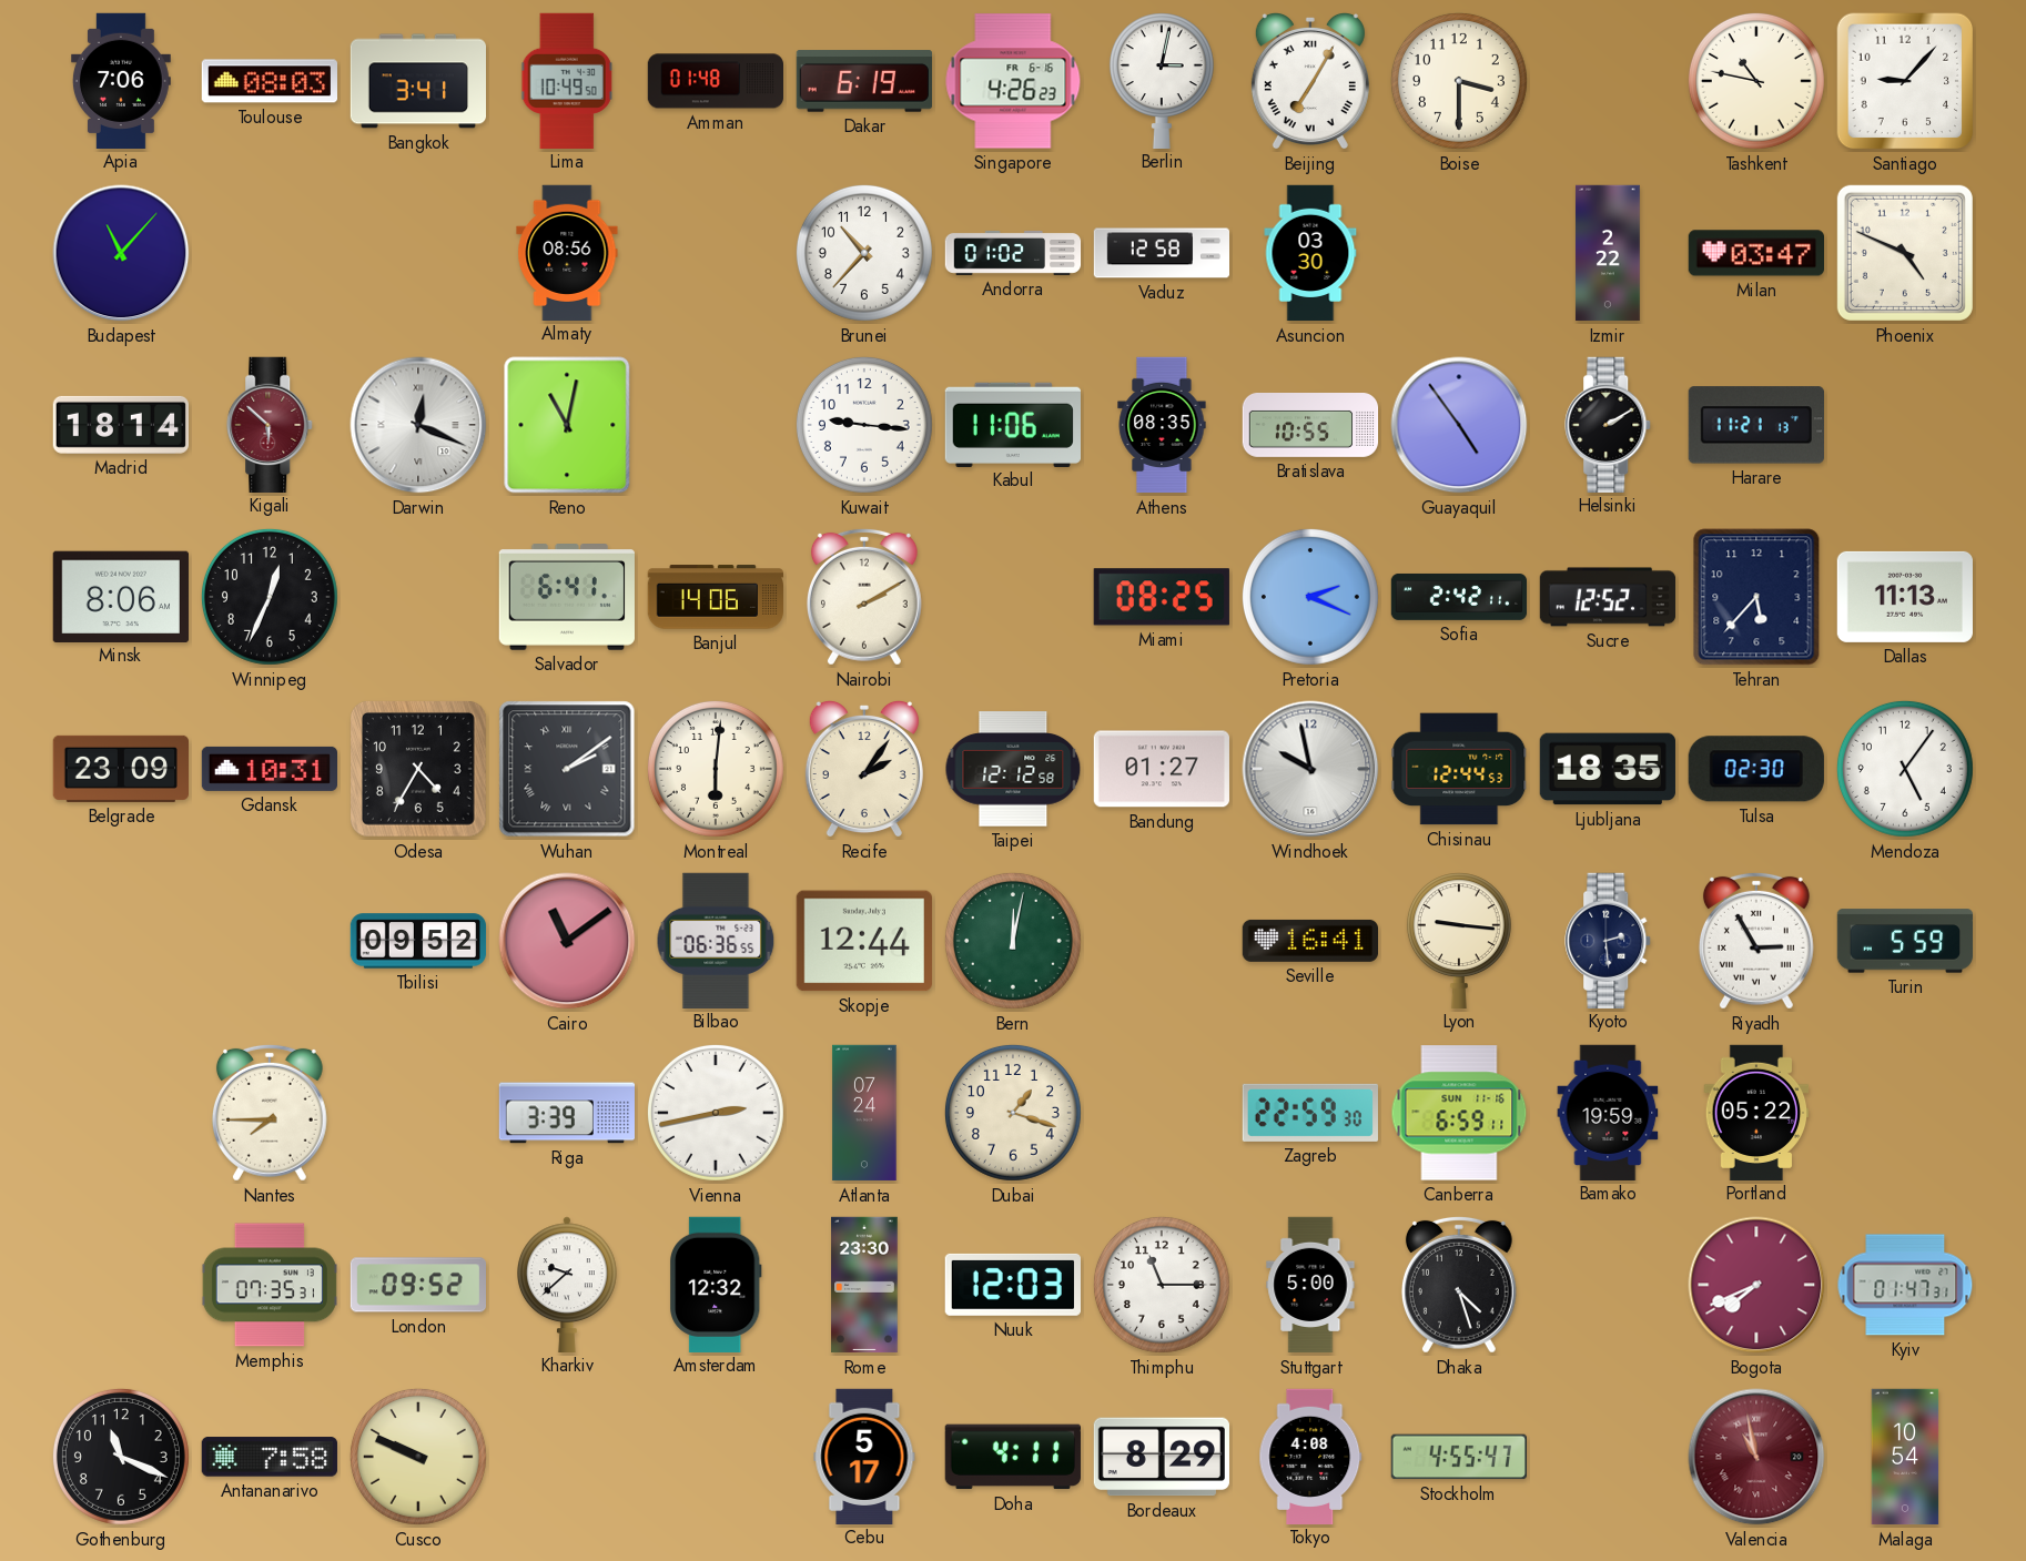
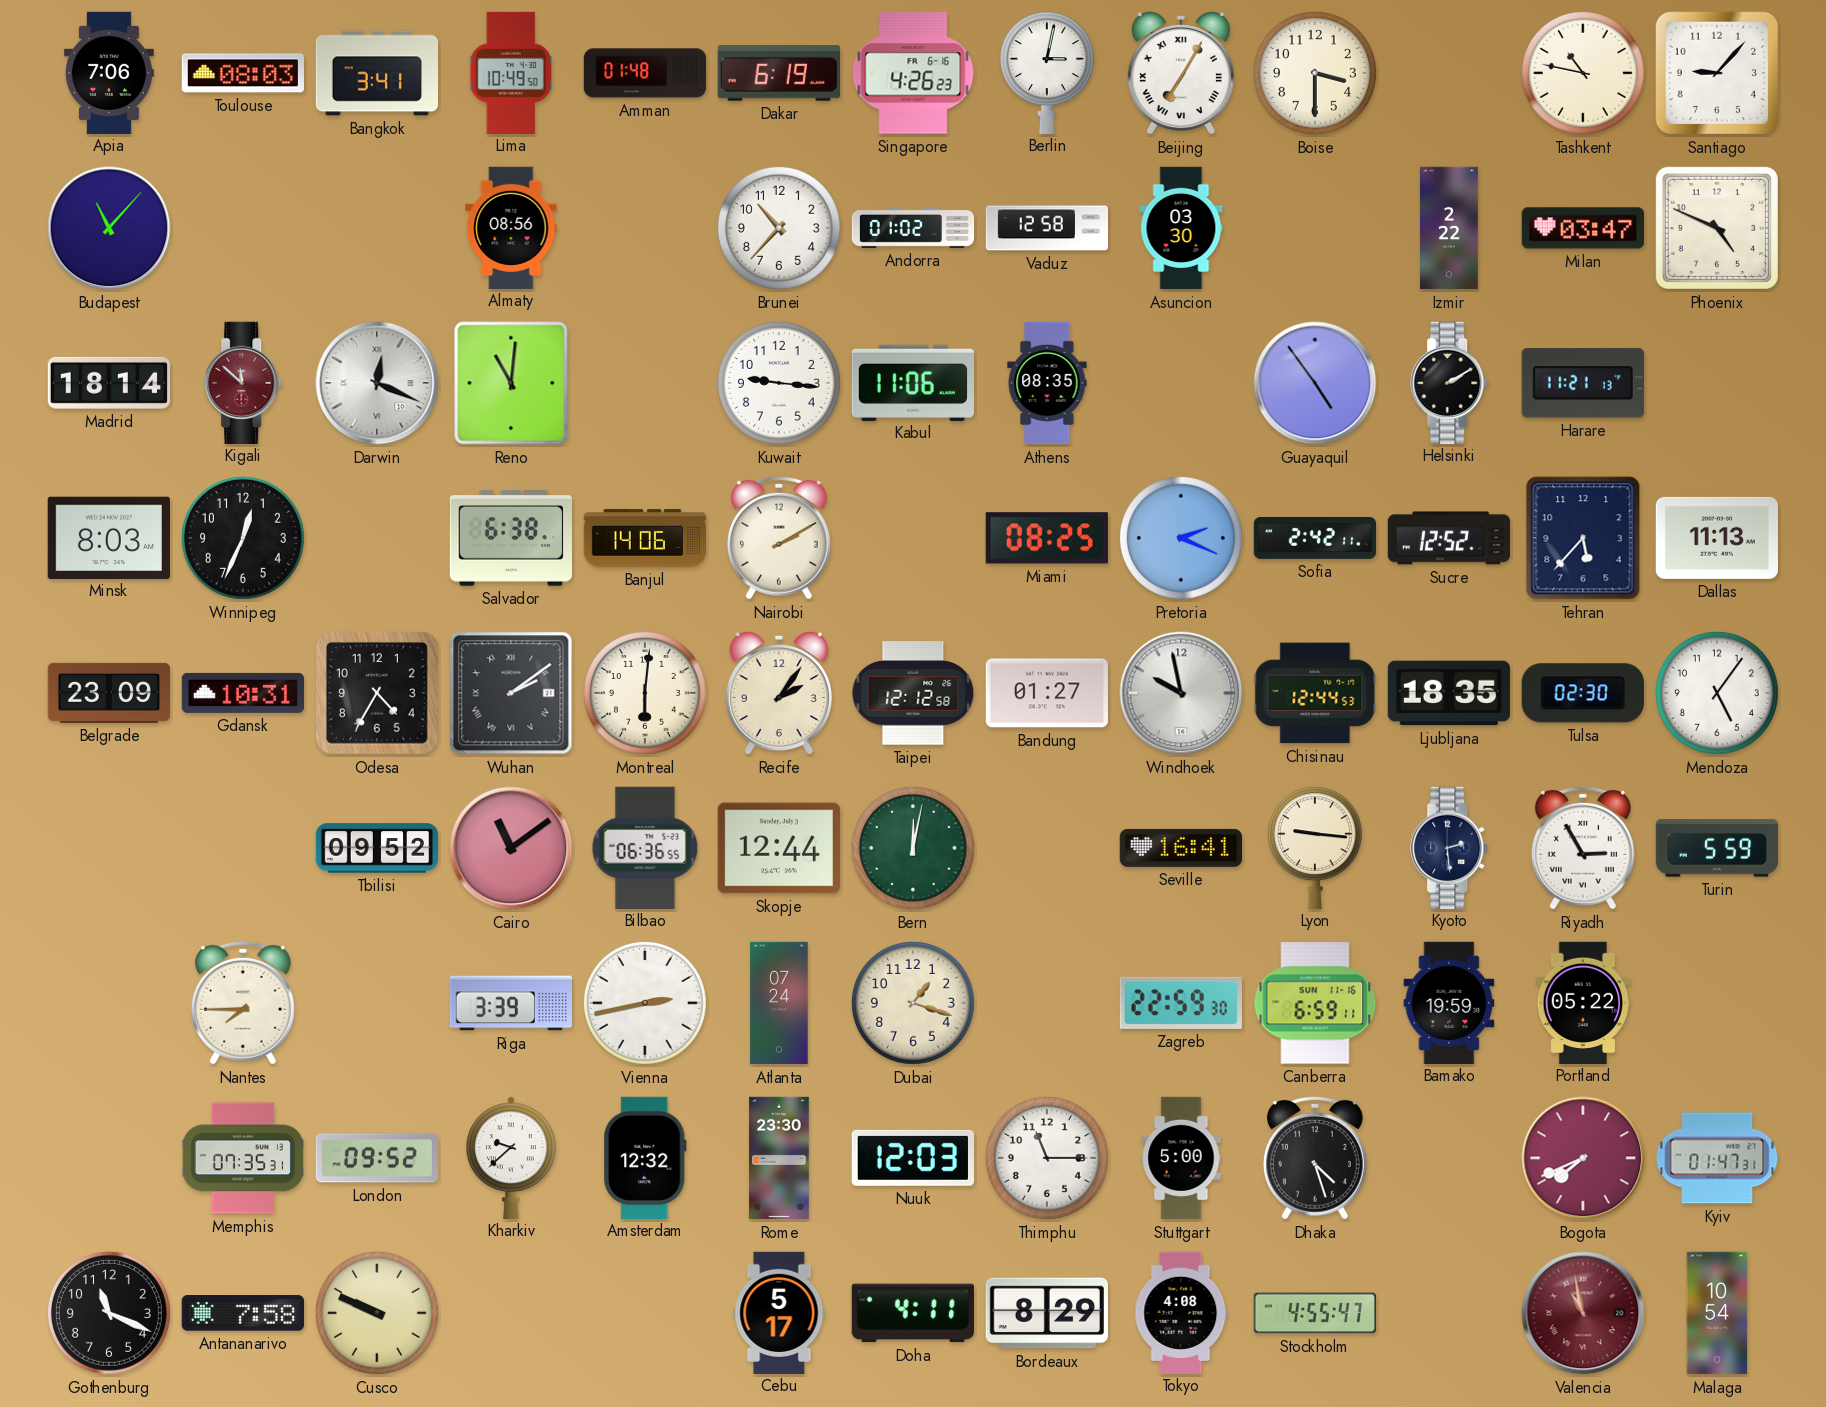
Kigali: 5:52 -> 11:52 (244, 382)
Reno: 11:02 -> 11:01 (511, 383)
Bratislava: 10:55 -> none (1310, 426)
Minsk: 8:06 -> 8:03 (109, 537)
Salvador: 6:41 -> 6:38 (510, 538)
